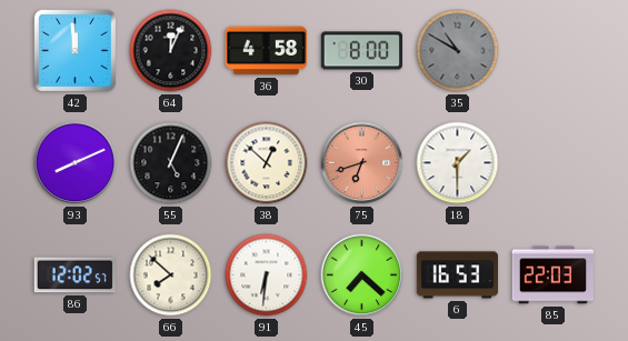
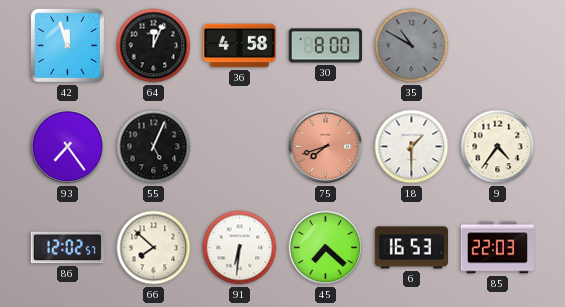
42: 11:59 -> 11:57 (67, 45)
93: 8:11 -> 7:24 (68, 147)
38: 12:52 -> none (267, 163)
75: 6:42 -> 7:42 (326, 147)
9: none -> 4:36 (498, 147)
